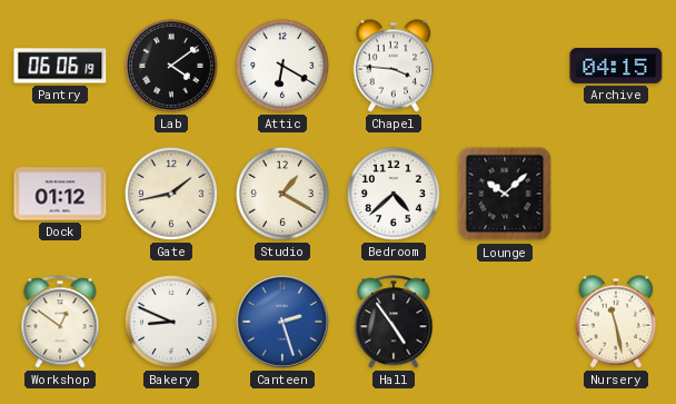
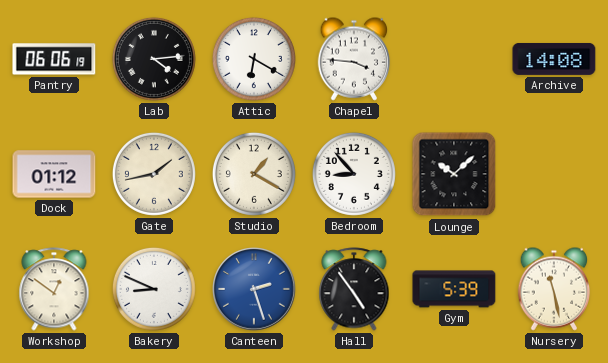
Lab: 4:09 -> 4:14 (154, 59)
Archive: 04:15 -> 14:08 (554, 59)
Bedroom: 4:38 -> 8:53 (354, 174)
Gym: none -> 5:39 (454, 289)
